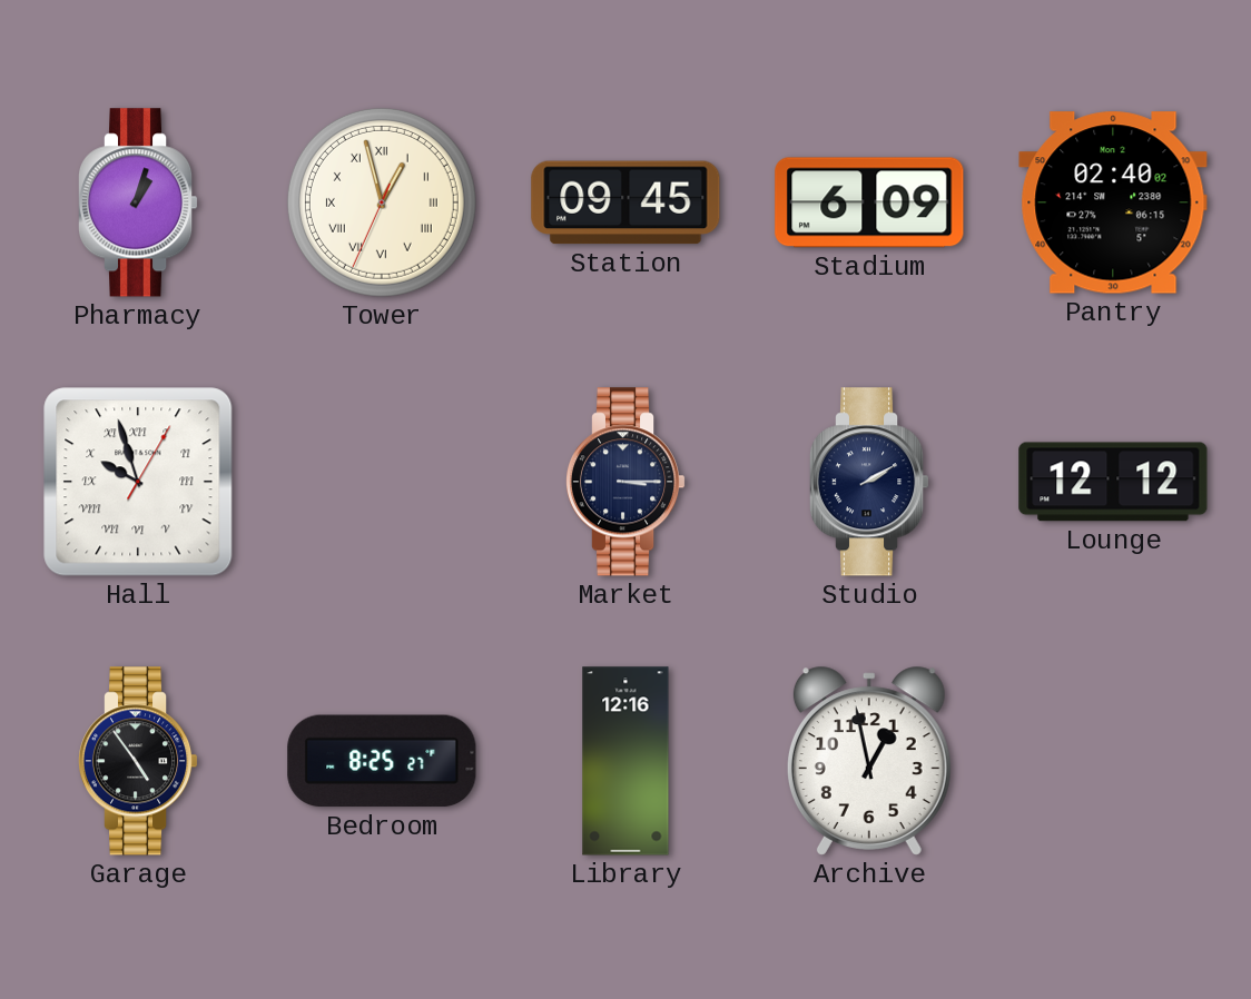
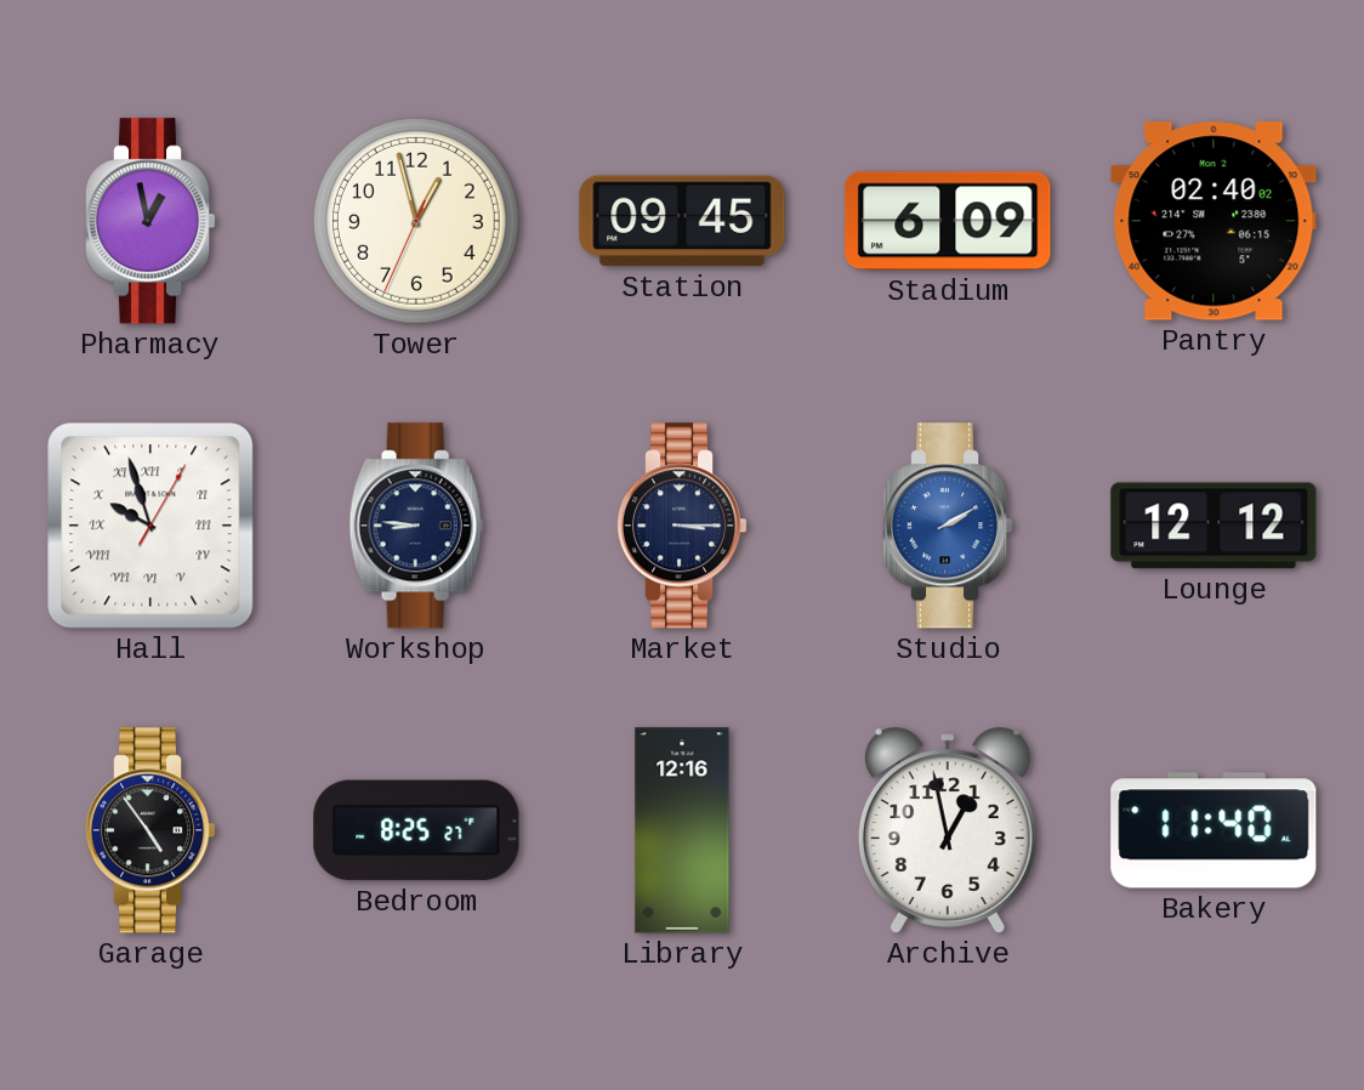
Pharmacy: 1:03 -> 12:58 (150, 221)
Tower numerals: Roman -> Arabic (416, 221)
Workshop: none -> 8:46 (416, 526)
Studio dial: navy -> blue (948, 526)
Bakery: none -> 11:40 (1214, 830)
